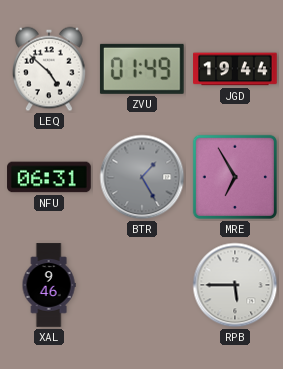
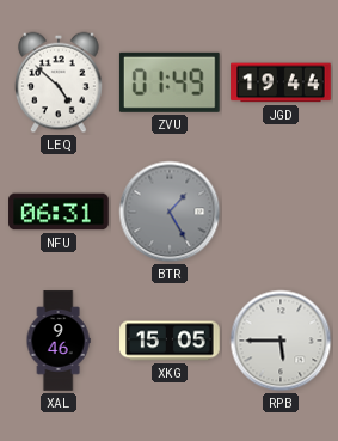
MRE: 6:55 -> none (235, 177)
XKG: none -> 15:05 (170, 341)
